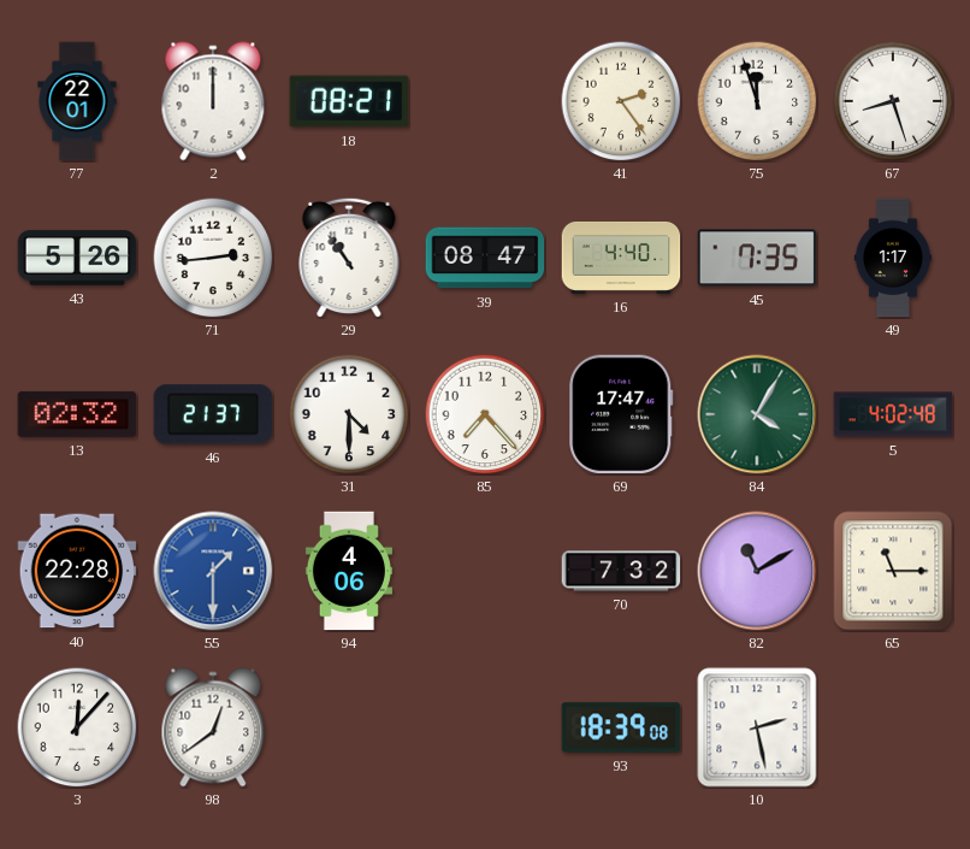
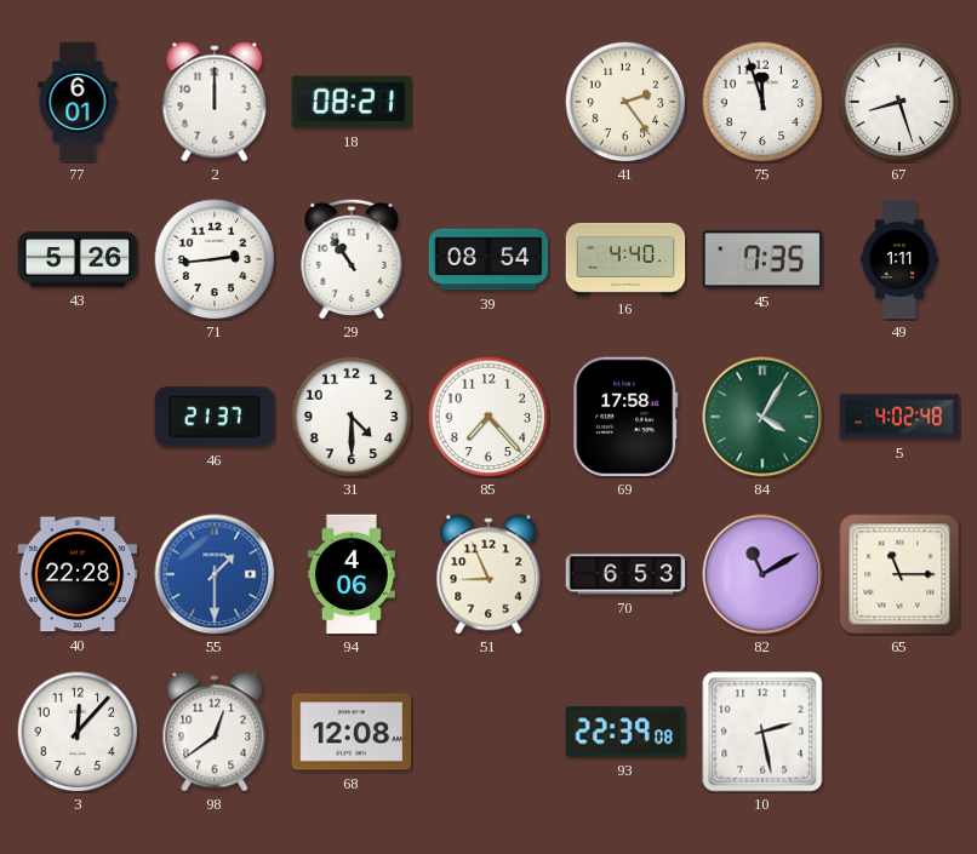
77: 22:01 -> 6:01 (78, 102)
39: 08:47 -> 08:54 (488, 259)
49: 1:17 -> 1:11 (898, 259)
13: 02:32 -> none (77, 414)
69: 17:47 -> 17:58 (625, 417)
51: none -> 8:56 (488, 574)
70: 7:32 -> 6:53 (625, 574)
68: none -> 12:08 (352, 732)
93: 18:39 -> 22:39 (625, 732)
